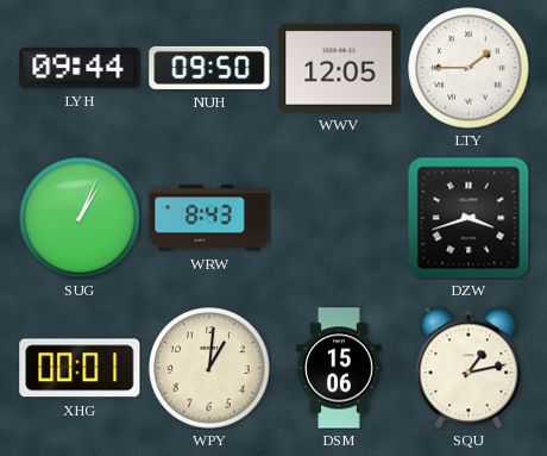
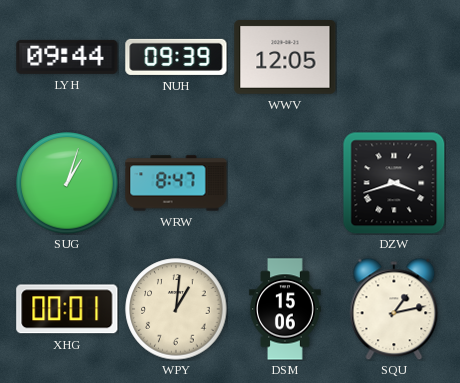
NUH: 09:50 -> 09:39 (176, 57)
LTY: 1:45 -> none (469, 68)
SUG: 1:04 -> 1:03 (67, 183)
WRW: 8:43 -> 8:47 (176, 183)
